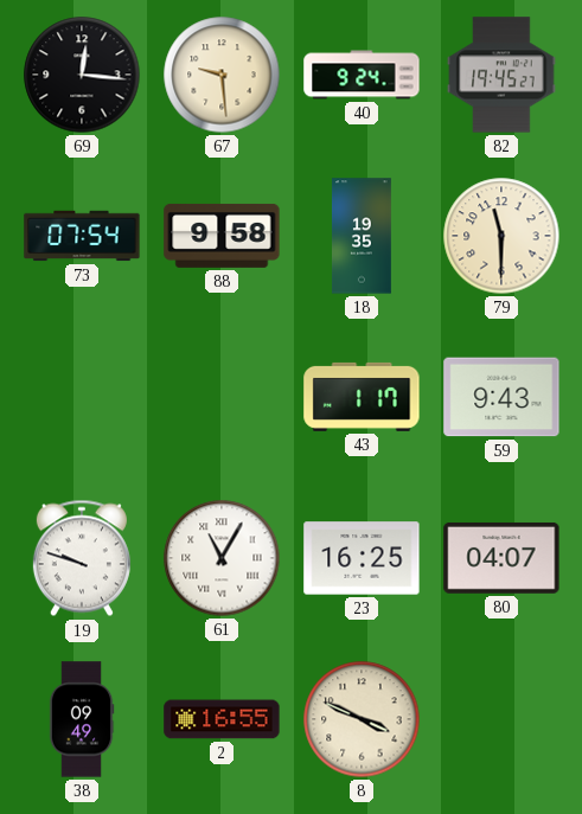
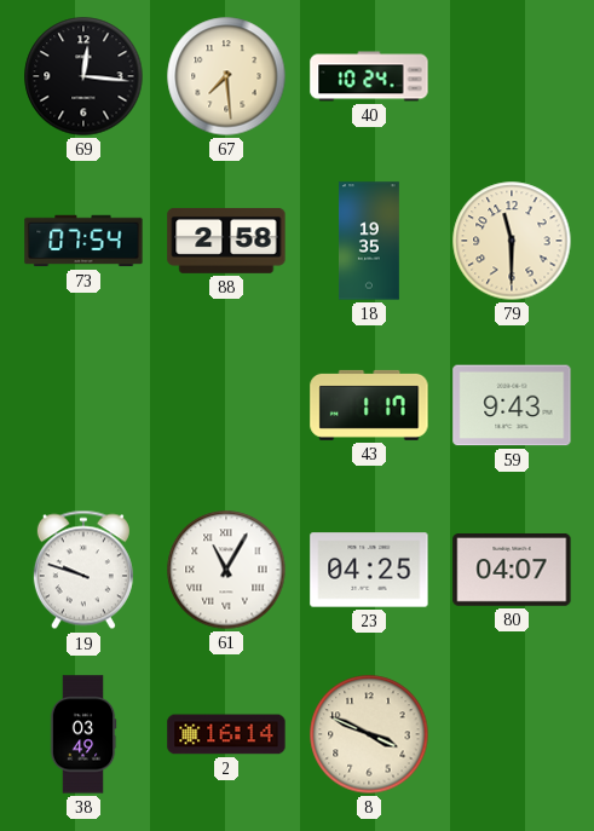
67: 9:29 -> 7:29 (226, 76)
40: 9:24 -> 10:24 (369, 76)
82: 19:45 -> none (501, 75)
88: 9:58 -> 2:58 (226, 241)
23: 16:25 -> 04:25 (369, 570)
38: 09:49 -> 03:49 (83, 734)
2: 16:55 -> 16:14 (226, 734)
